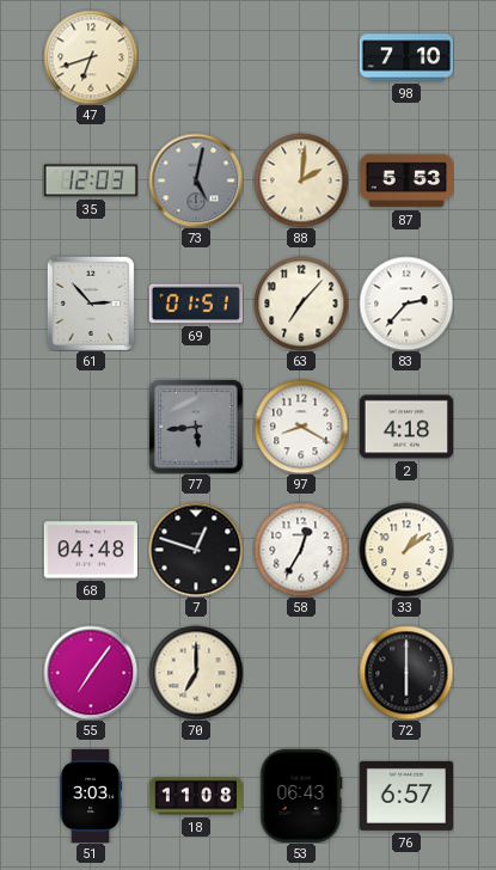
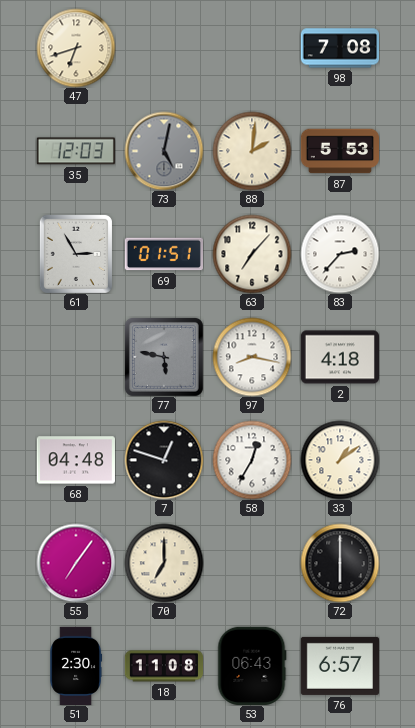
98: 7:10 -> 7:08 (339, 48)
61: 2:53 -> 2:55 (76, 254)
77: 5:44 -> 5:47 (164, 357)
97: 8:20 -> 8:17 (252, 357)
51: 3:03 -> 2:30 (76, 665)
